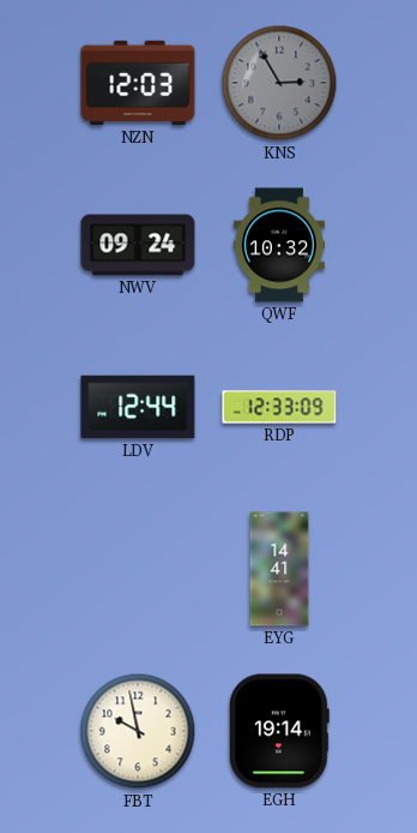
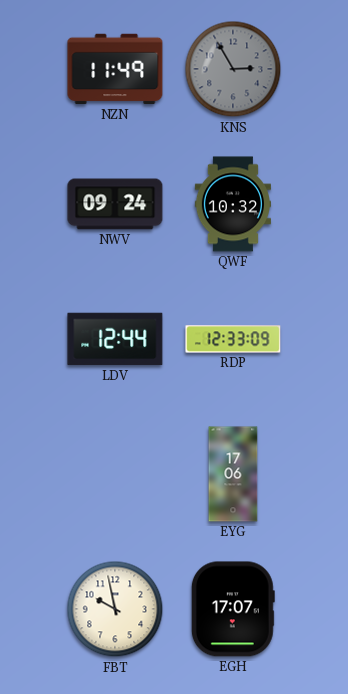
NZN: 12:03 -> 11:49 (115, 69)
EYG: 14:41 -> 17:06 (233, 474)
EGH: 19:14 -> 17:07 (233, 609)
